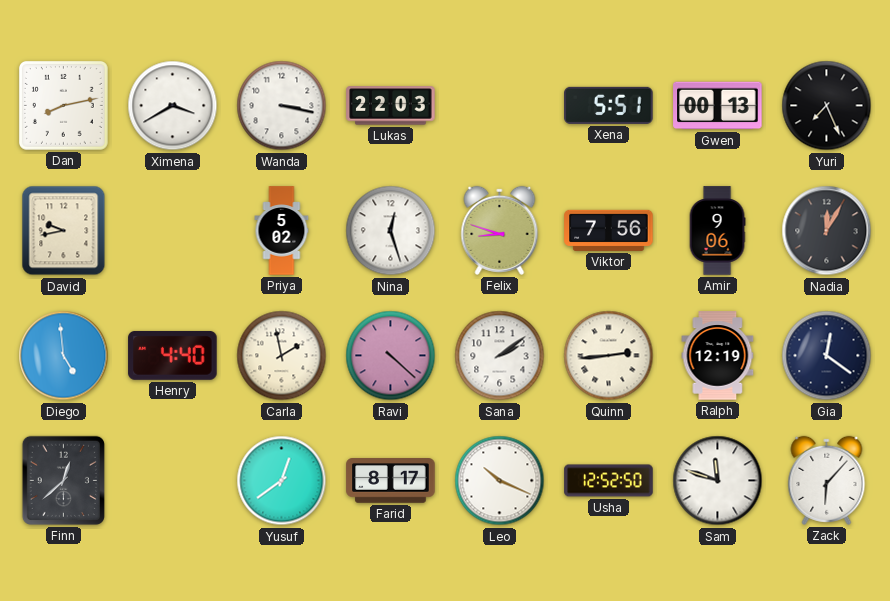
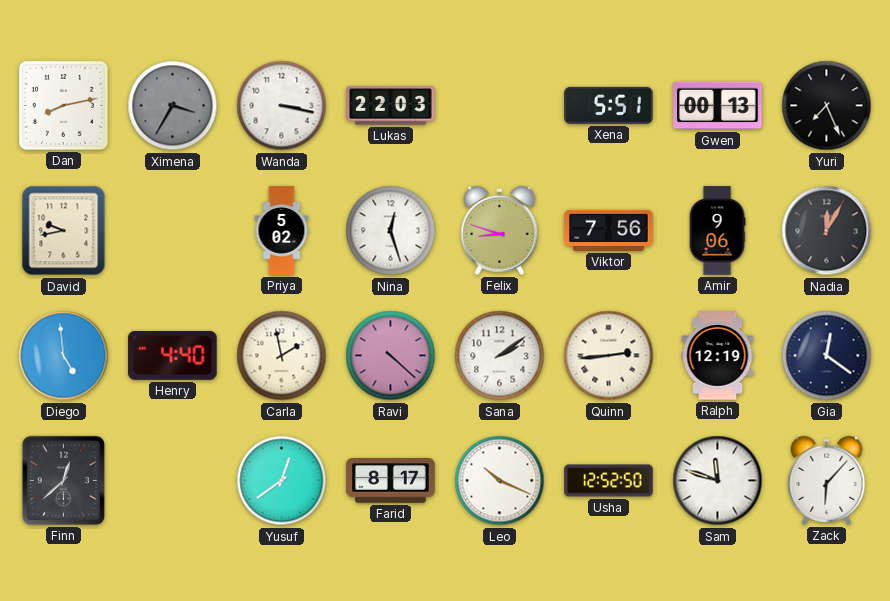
Ximena: 3:40 -> 3:35 (173, 106)
Ximena dial: white -> grey (173, 106)
